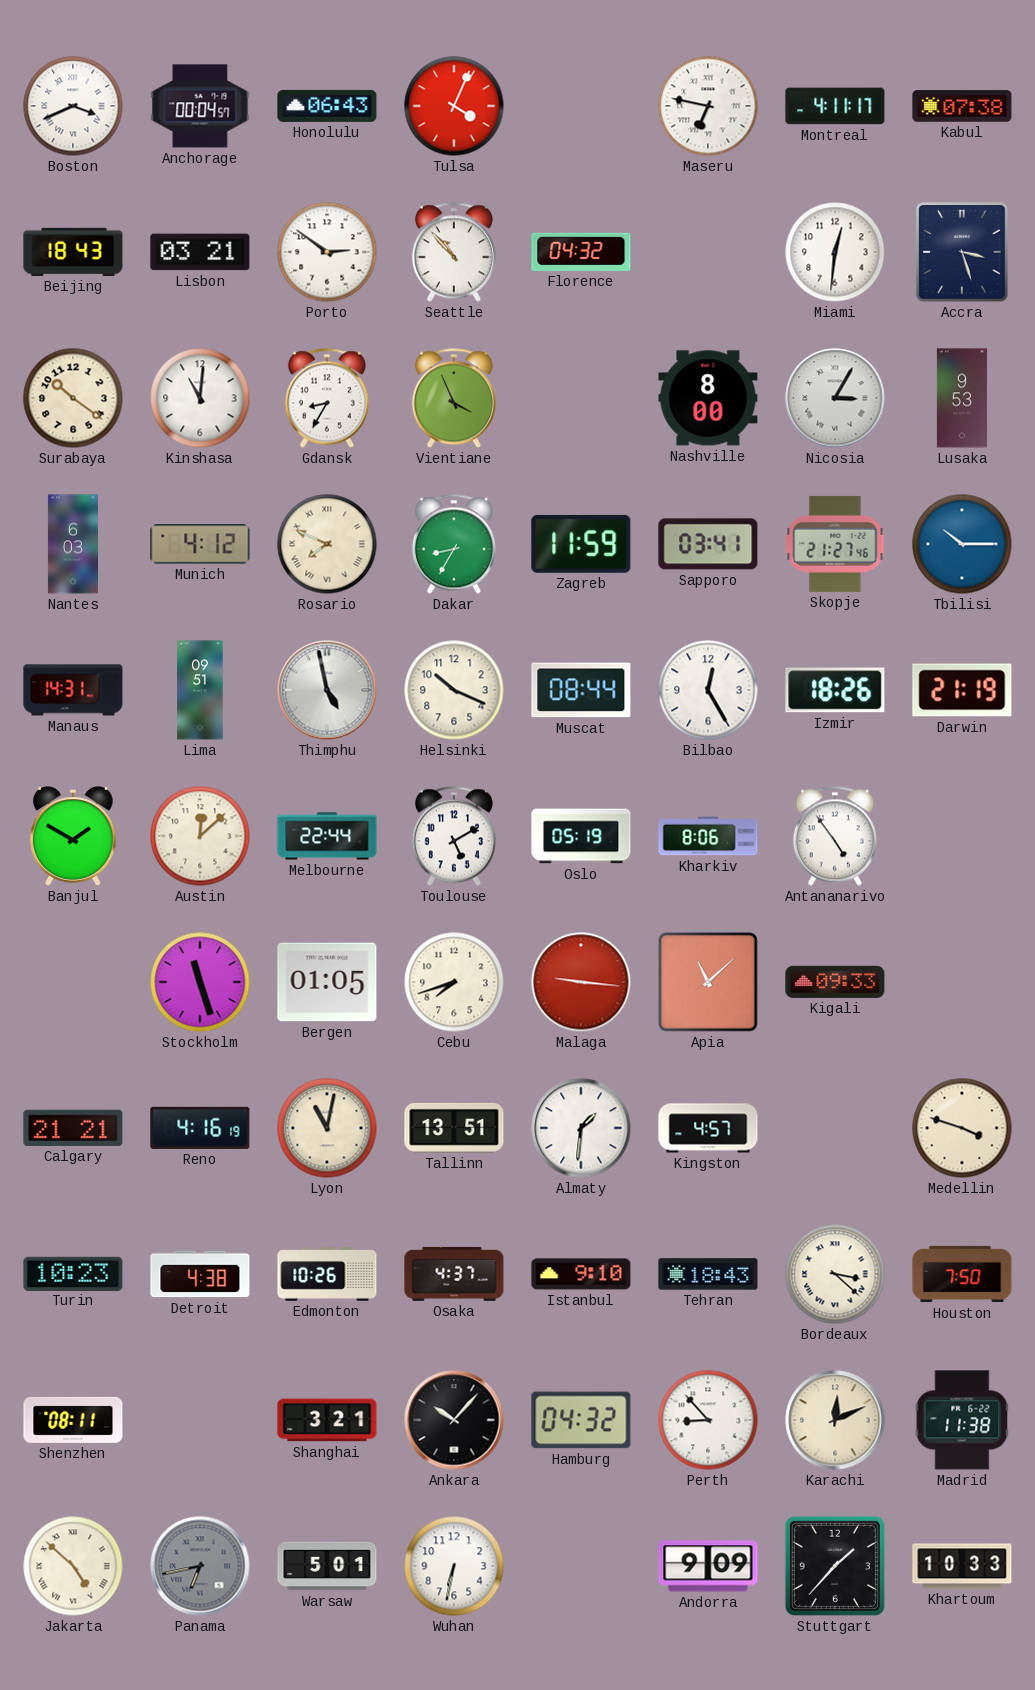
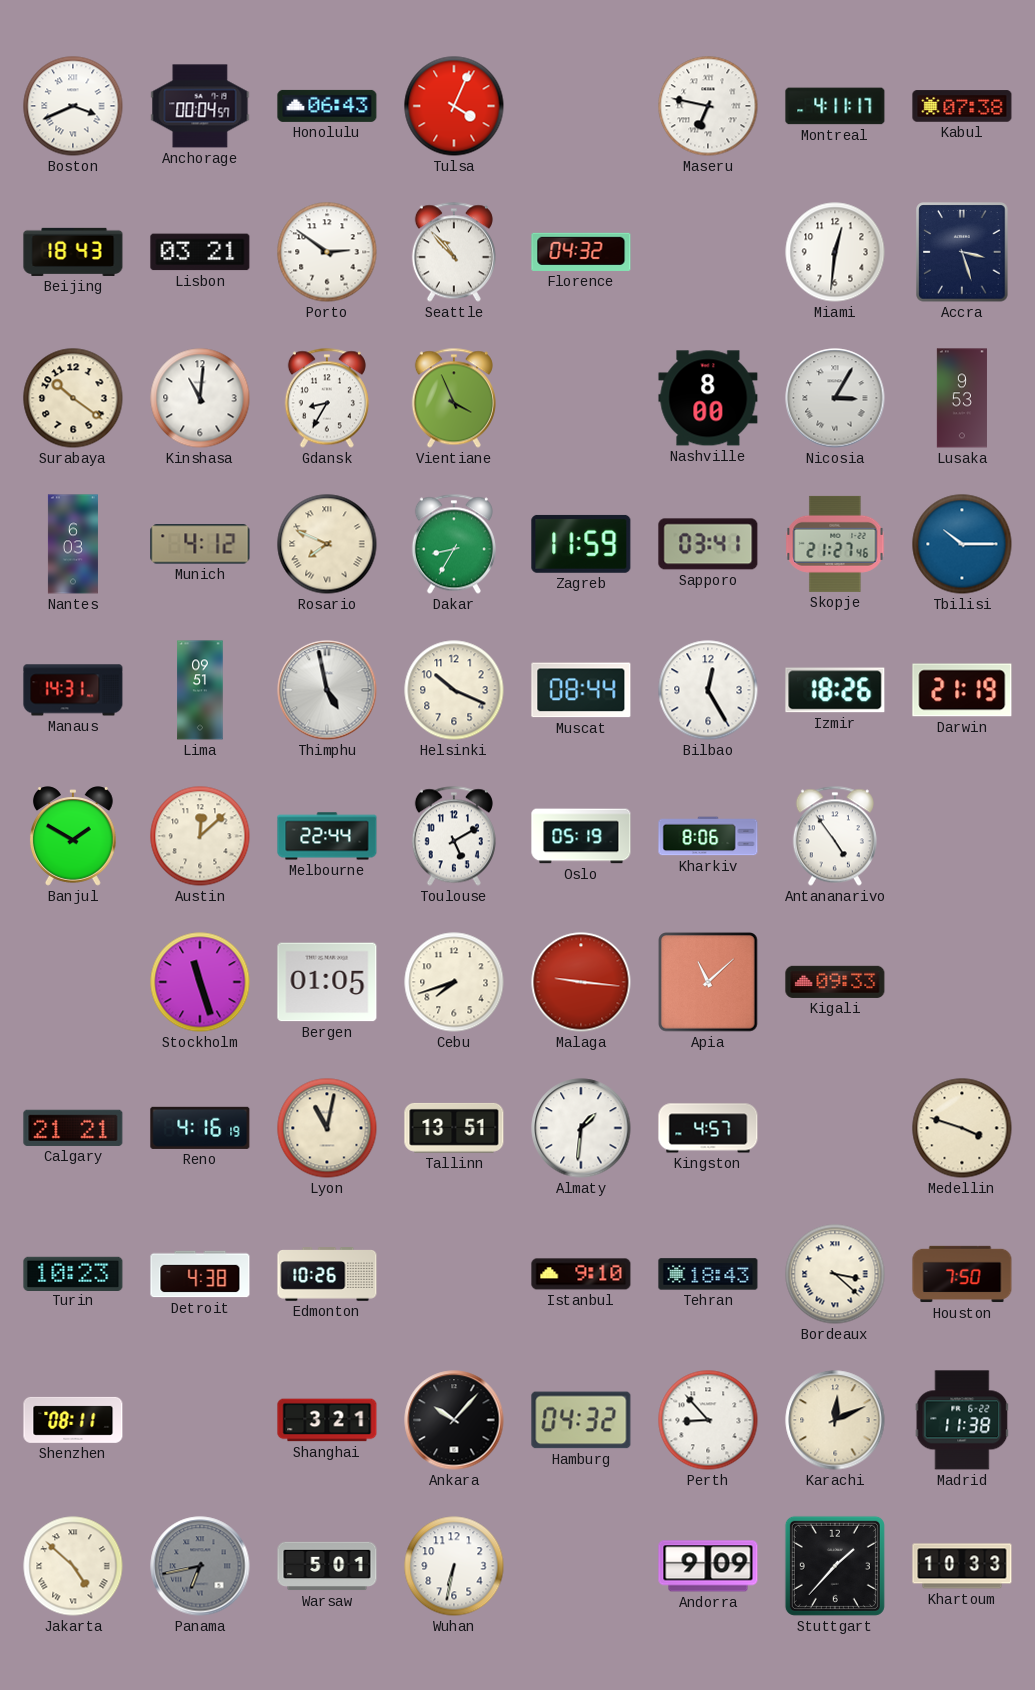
Osaka: 4:37 -> none (454, 1274)
